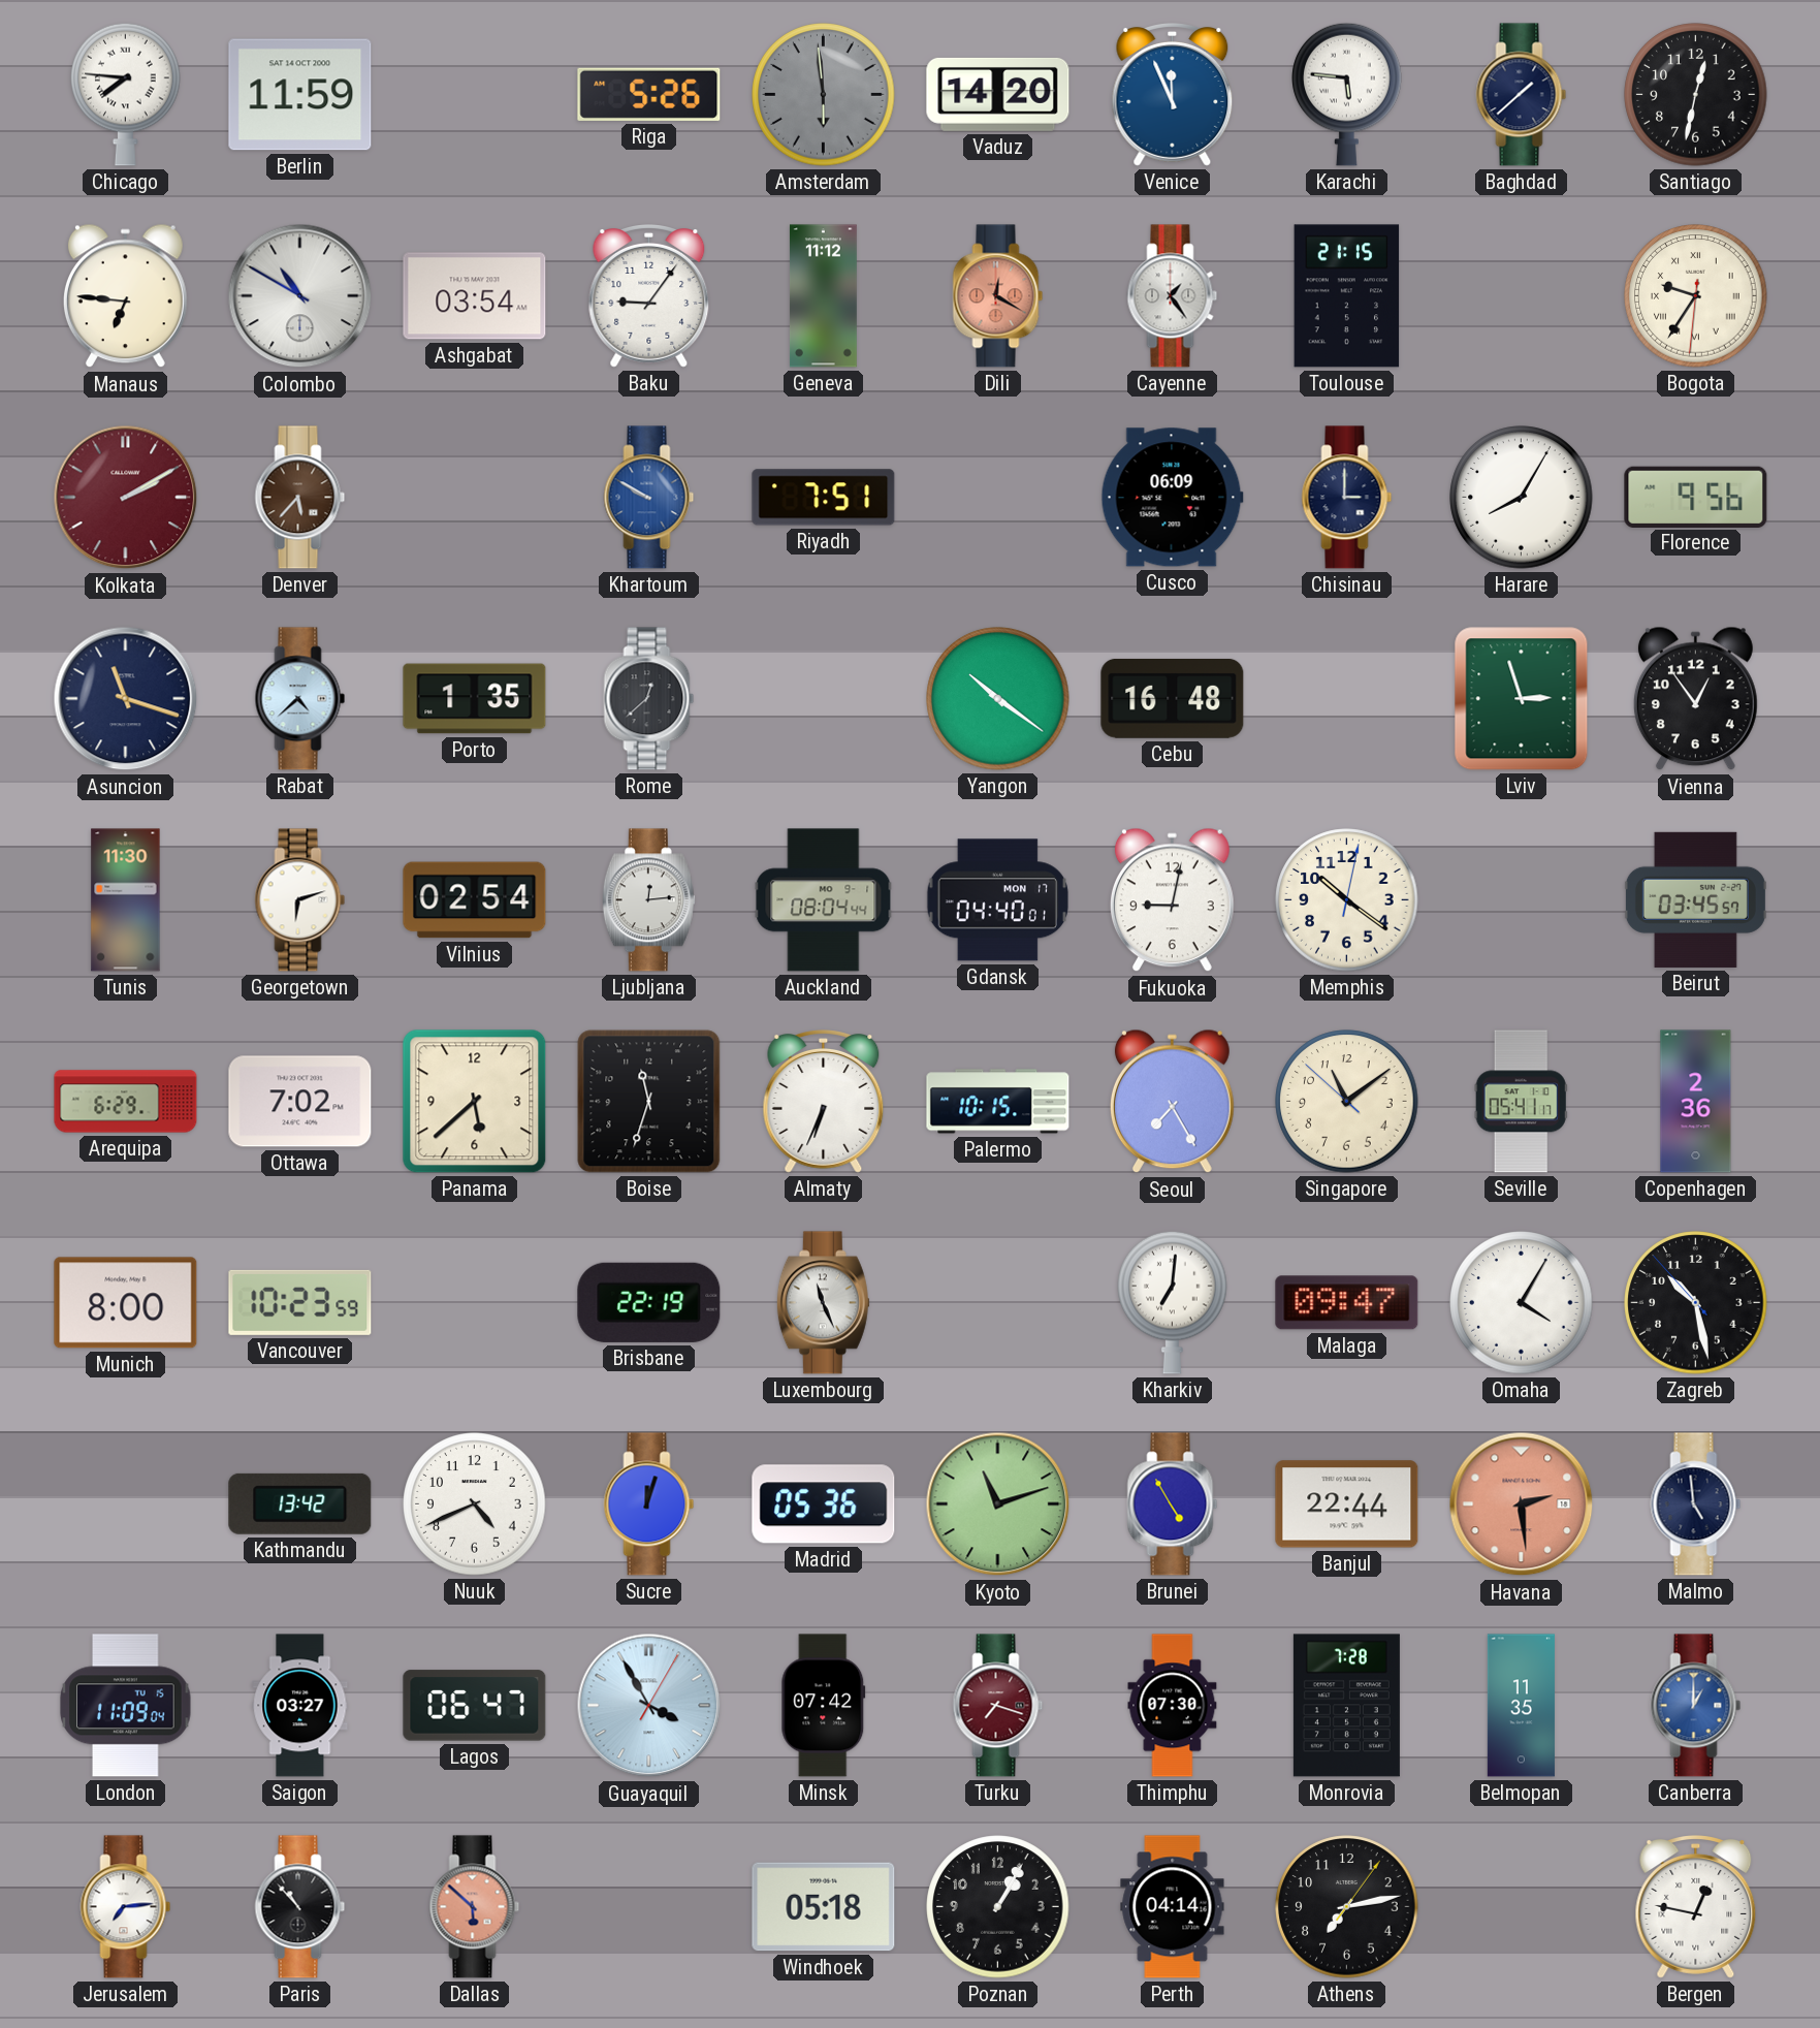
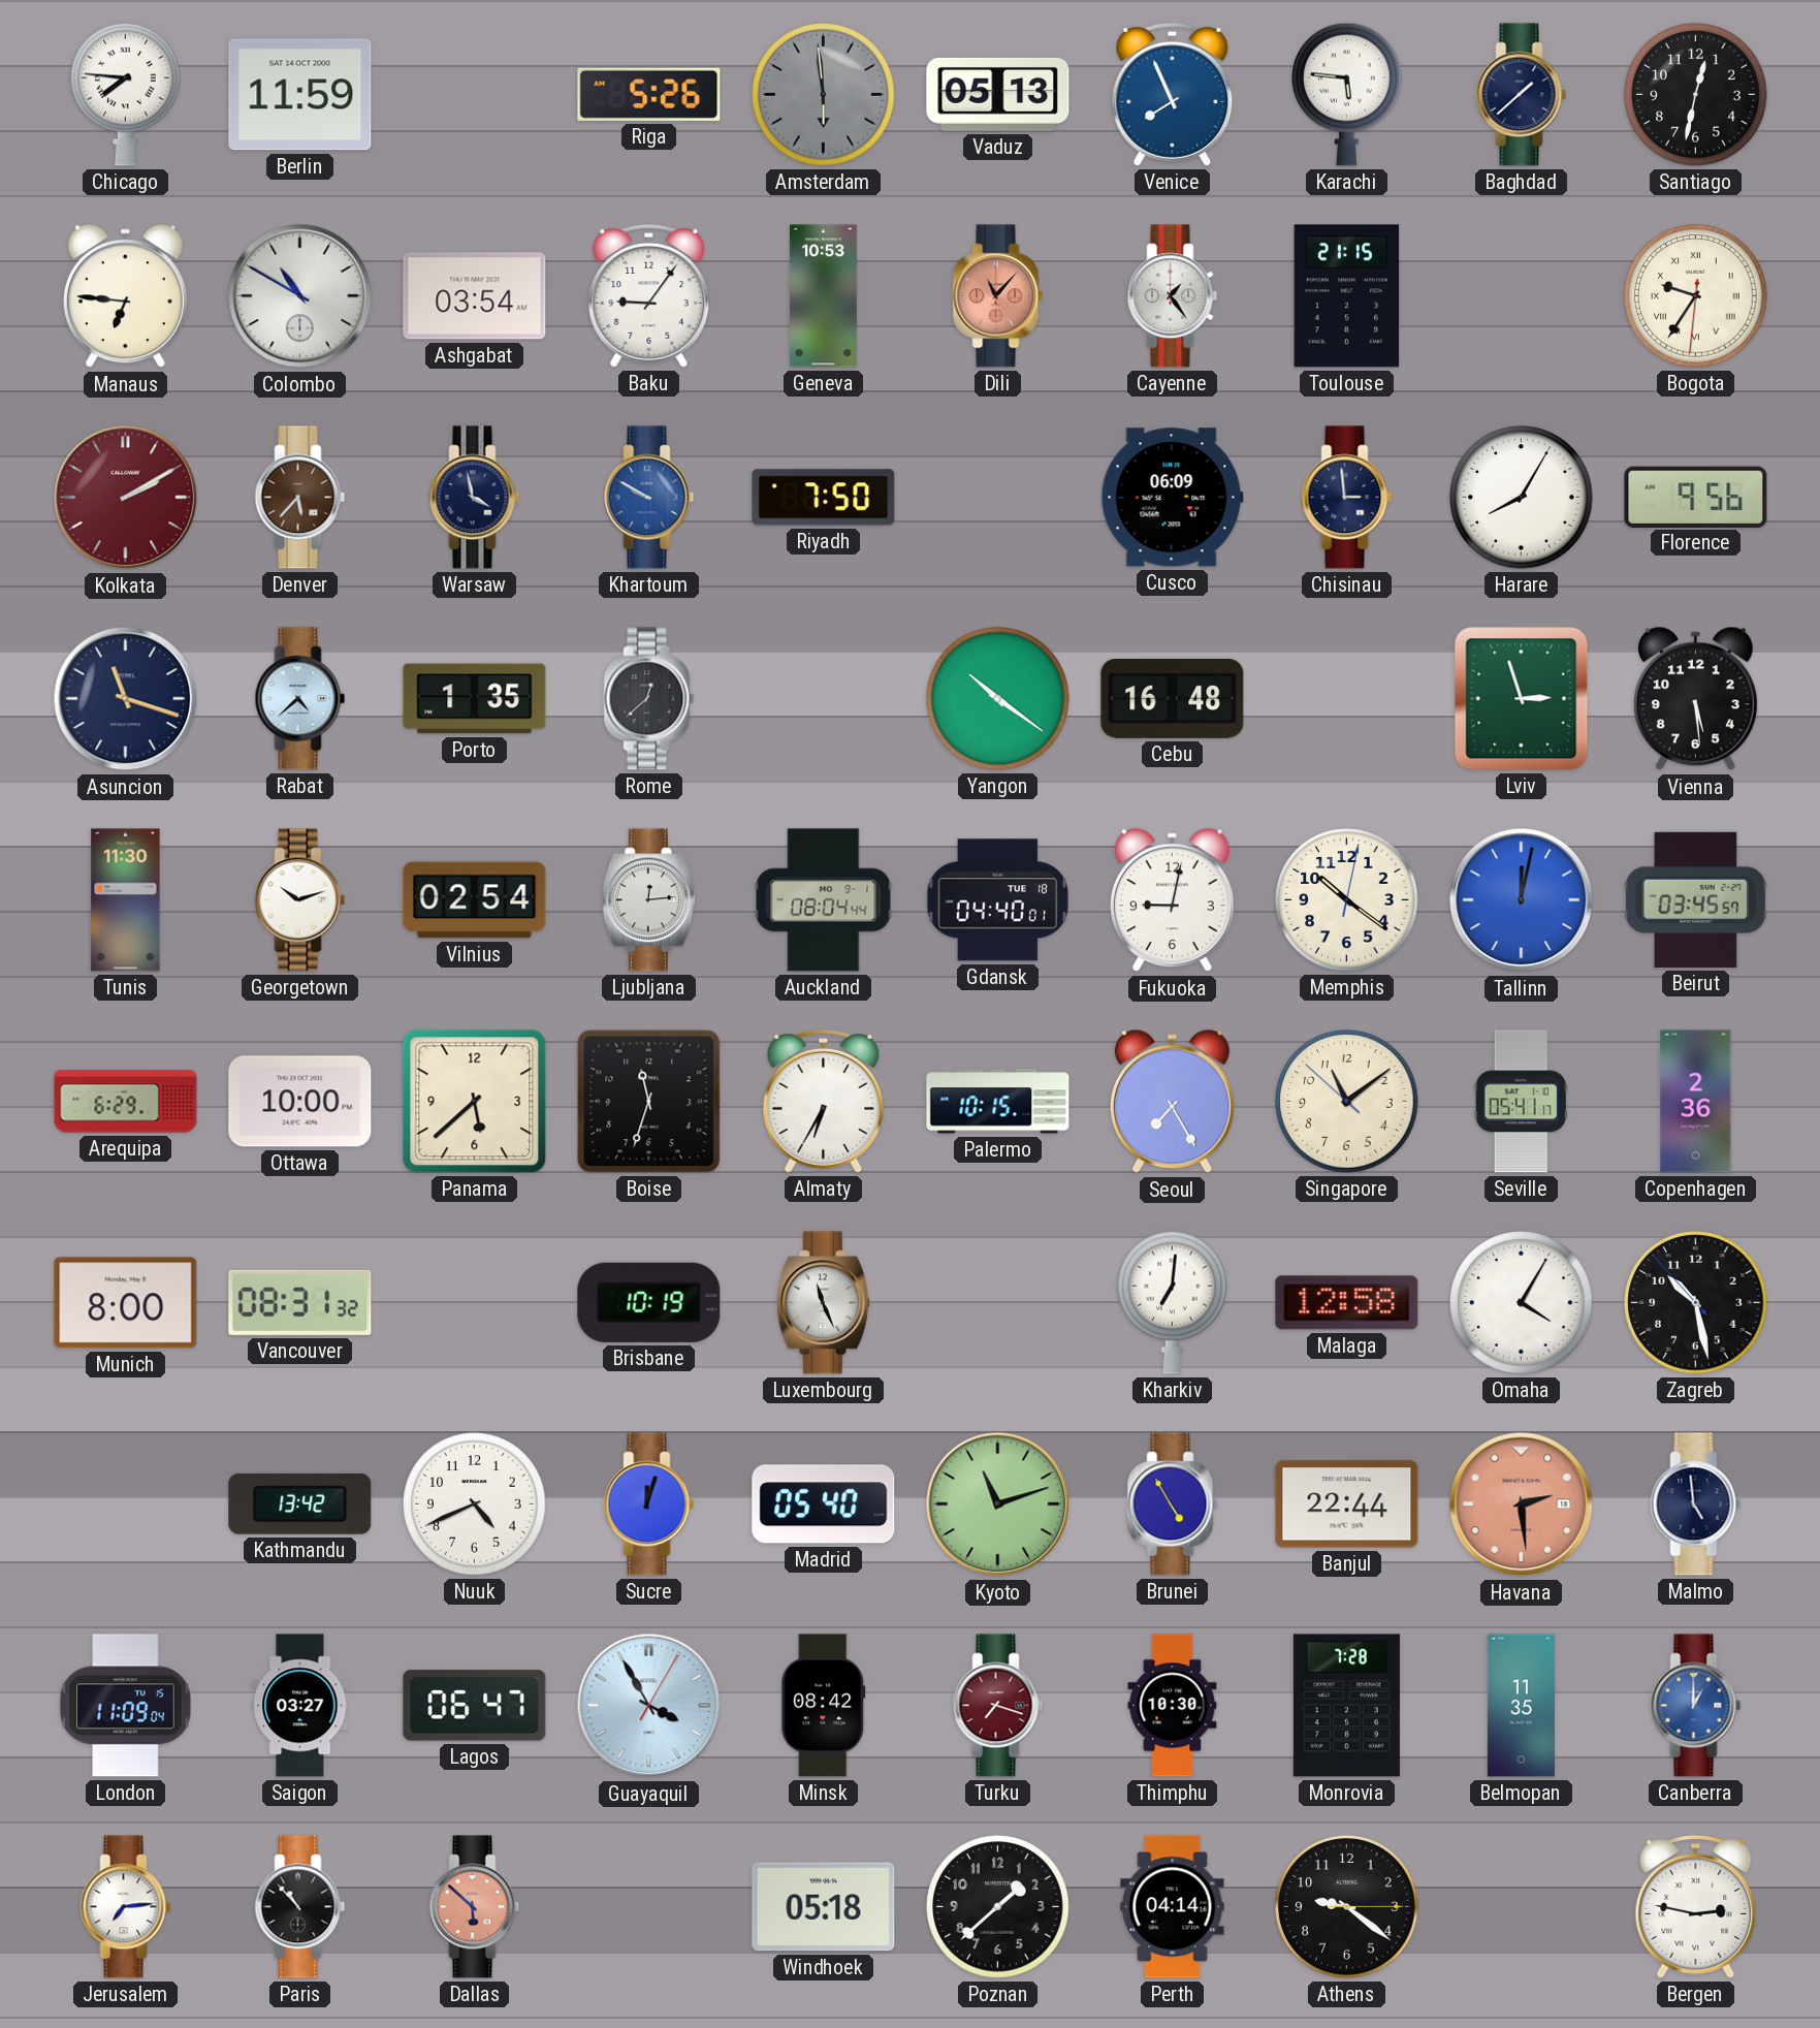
Vaduz: 14:20 -> 05:13 (998, 94)
Venice: 11:56 -> 7:56 (1173, 95)
Geneva: 11:12 -> 10:53 (823, 296)
Dili: 12:20 -> 11:07 (998, 296)
Warsaw: none -> 3:58 (475, 498)
Riyadh: 7:51 -> 7:50 (824, 498)
Chisinau: 3:00 -> 2:59 (1347, 498)
Vienna: 12:54 -> 5:29 (1695, 699)
Georgetown: 6:12 -> 10:12 (300, 900)
Gdansk date: MON 17 -> TUE 18 (997, 900)
Tallinn: none -> 12:02 (1522, 900)
Ottawa: 7:02 -> 10:00 (300, 1102)
Almaty: 6:34 -> 6:35 (824, 1102)
Vancouver: 10:23 -> 08:31 (300, 1302)
Brisbane: 22:19 -> 10:19 (649, 1302)
Malaga: 09:47 -> 12:58 (1347, 1303)
Madrid: 05:36 -> 05:40 (824, 1504)
Minsk: 07:42 -> 08:42 (824, 1706)
Thimphu: 07:30 -> 10:30 (1173, 1706)
Poznan: 1:05 -> 1:38 (998, 1907)
Athens: 7:13 -> 9:21 (1347, 1907)
Bergen: 12:47 -> 2:47 (1696, 1907)
